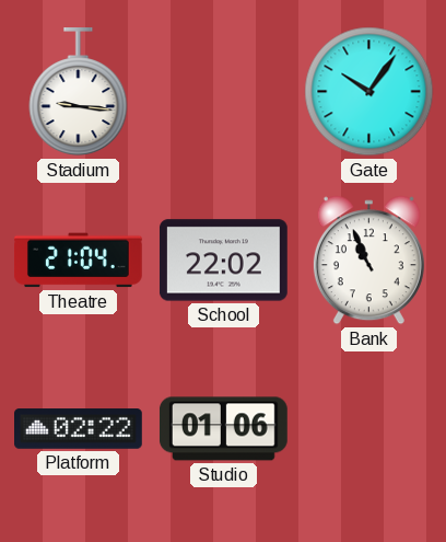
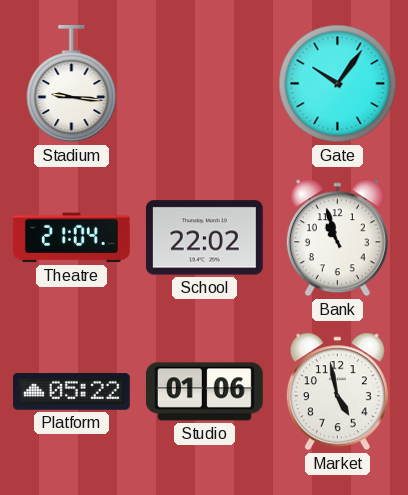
Bank: 10:56 -> 10:57 (337, 238)
Platform: 02:22 -> 05:22 (72, 392)
Market: none -> 4:58 (337, 392)
